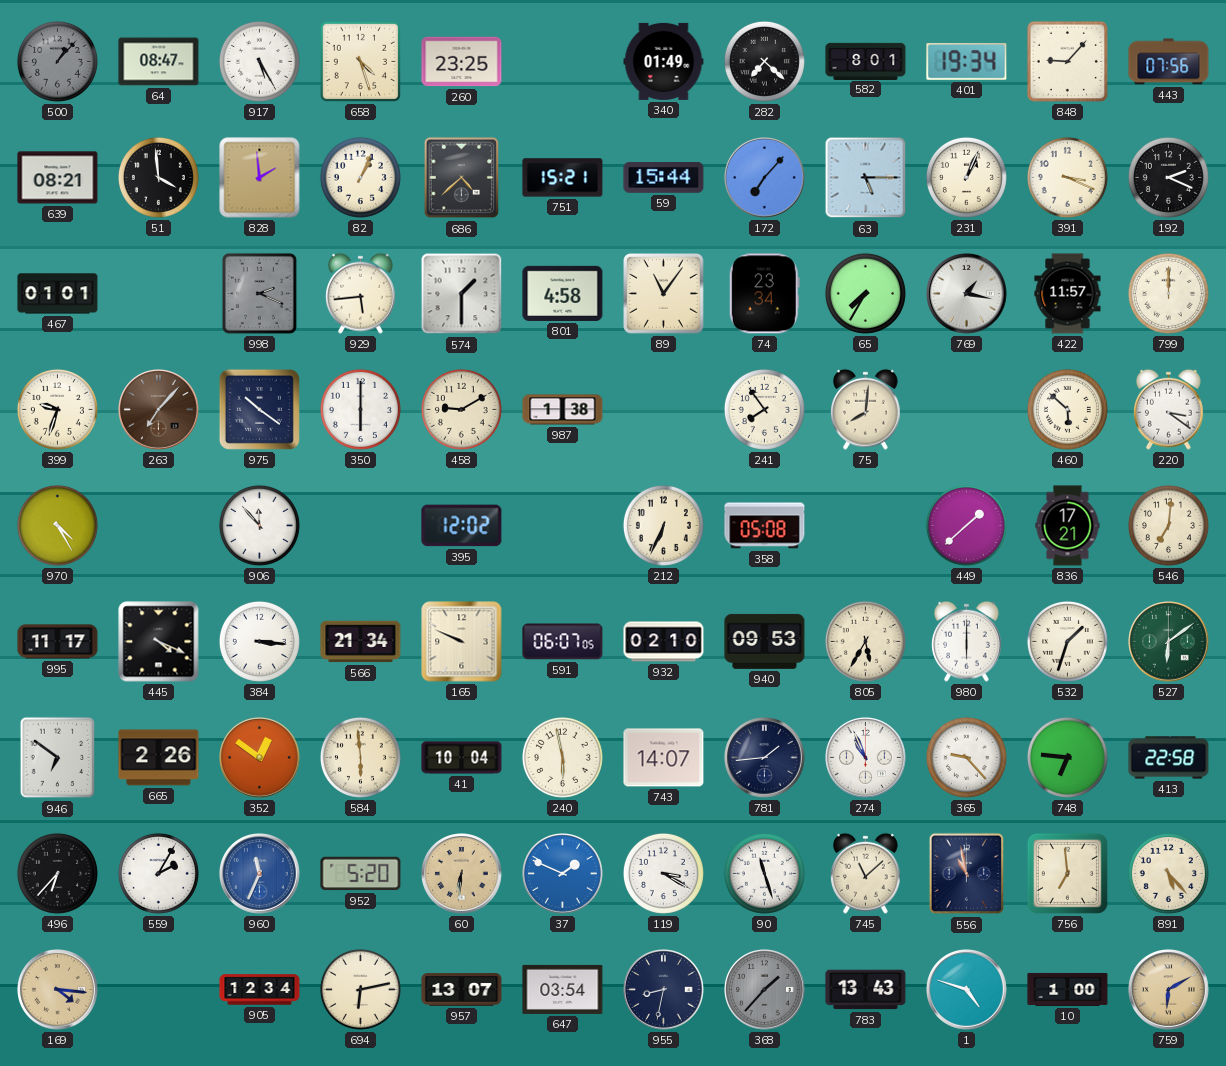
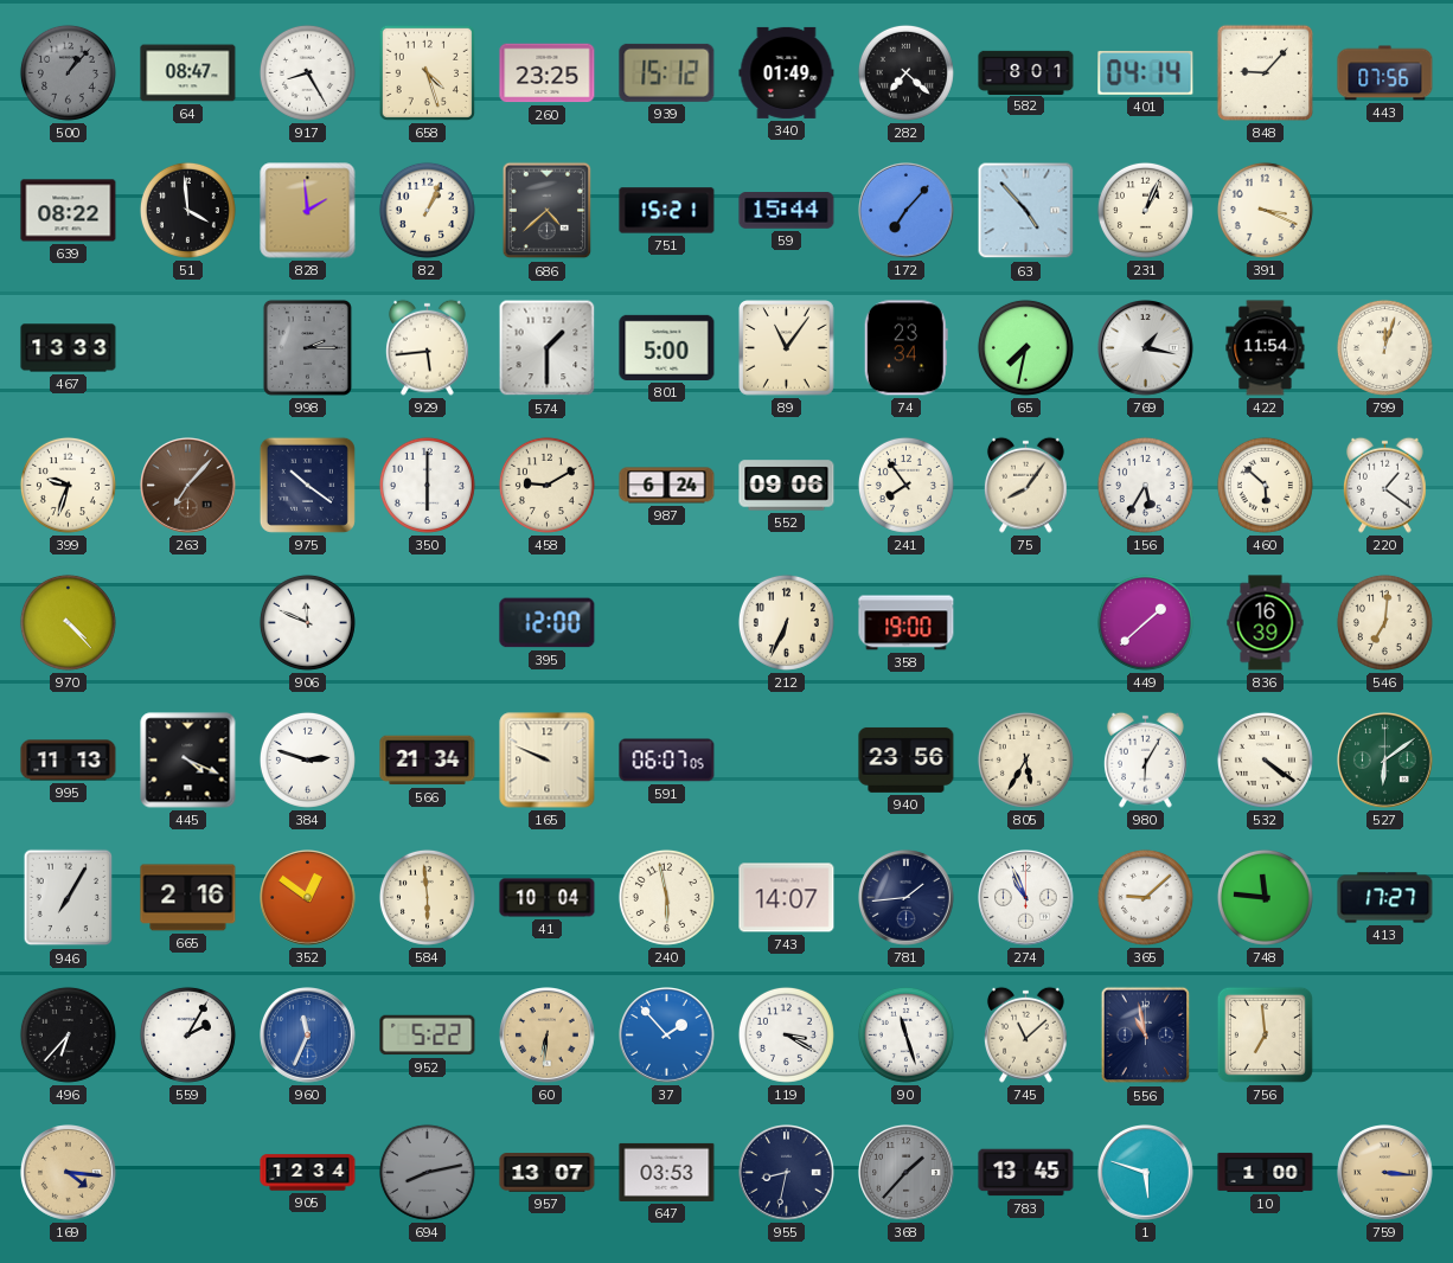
917: 5:25 -> 8:25 (307, 72)
939: none -> 15:12 (667, 72)
401: 19:34 -> 04:14 (1146, 72)
639: 08:21 -> 08:22 (69, 211)
63: 5:15 -> 4:53 (1026, 211)
192: 2:19 -> none (1168, 177)
467: 01:01 -> 13:33 (69, 348)
998: 2:19 -> 2:15 (307, 347)
801: 4:58 -> 5:00 (667, 347)
65: 7:35 -> 7:32 (1025, 347)
422: 11:57 -> 11:54 (1266, 348)
799: 12:00 -> 12:03 (1384, 347)
987: 1:38 -> 6:24 (667, 486)
552: none -> 09:06 (787, 486)
75: 8:01 -> 8:06 (1025, 485)
156: none -> 5:35 (1145, 485)
220: 3:21 -> 1:21 (1384, 485)
970: 4:25 -> 4:23 (68, 622)
906: 11:53 -> 11:49 (307, 622)
395: 12:02 -> 12:00 (548, 623)
358: 05:08 -> 19:00 (907, 623)
836: 17:21 -> 16:39 (1266, 623)
995: 11:17 -> 11:13 (69, 761)
384: 3:16 -> 2:48 (307, 759)
932: 02:10 -> none (664, 642)
940: 09:53 -> 23:56 (907, 759)
980: 6:00 -> 6:05 (1145, 759)
532: 1:33 -> 4:21 (1265, 759)
946: 6:51 -> 7:05 (69, 898)
665: 2:26 -> 2:16 (188, 898)
365: 9:23 -> 9:08 (1145, 897)
748: 6:46 -> 11:46 (1265, 897)
413: 22:58 -> 17:27 (1385, 898)
952: 5:20 -> 5:22 (428, 1036)
37: 1:49 -> 1:53 (667, 1036)
891: 5:23 -> none (1168, 873)
694: 6:13 -> 8:13 (427, 1172)
694 dial: cream -> grey (427, 1172)
647: 03:54 -> 03:53 (667, 1172)
783: 13:43 -> 13:45 (1026, 1173)
1: 4:48 -> 5:48 (1146, 1173)
759: 6:10 -> 3:16 (1385, 1173)
